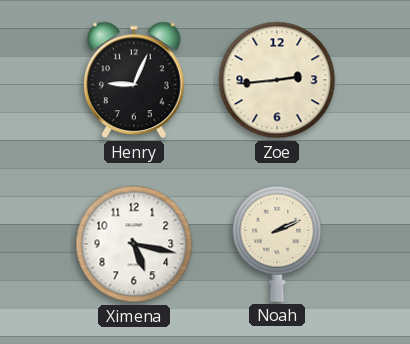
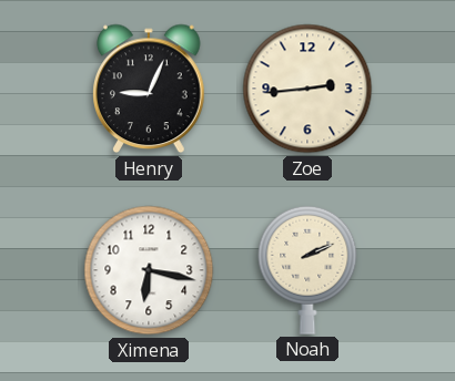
Ximena: 5:17 -> 6:17 (149, 270)
